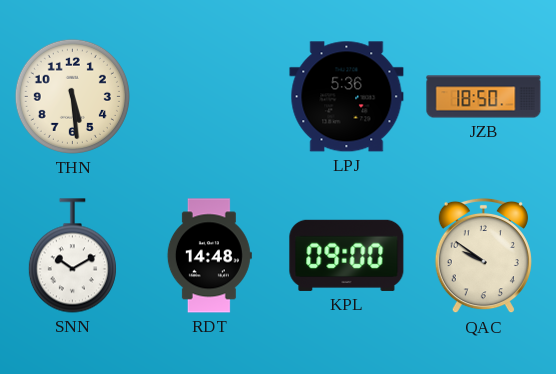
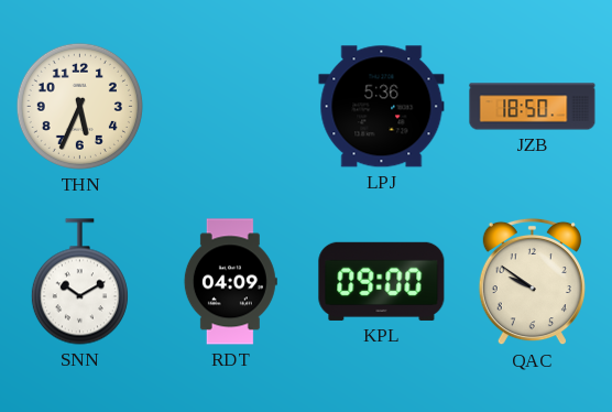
THN: 5:29 -> 5:34 (79, 106)
RDT: 14:48 -> 04:09 (230, 282)
